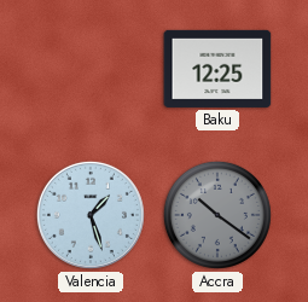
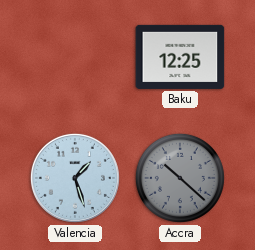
Accra: 10:21 -> 10:22 (180, 178)
